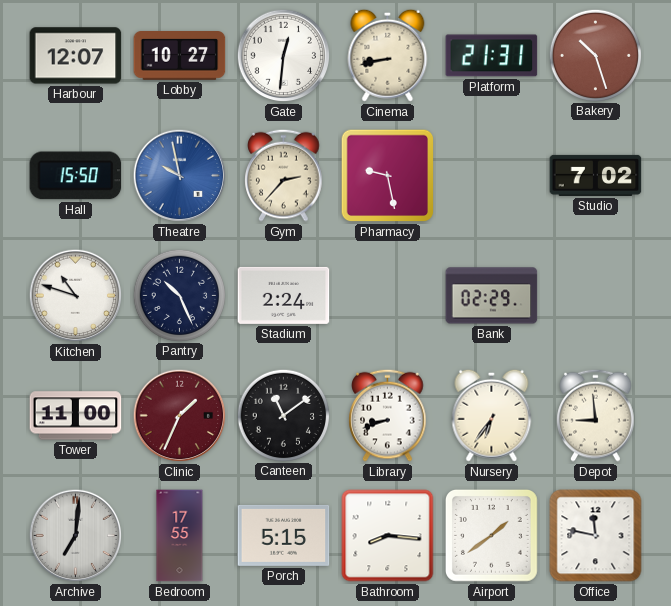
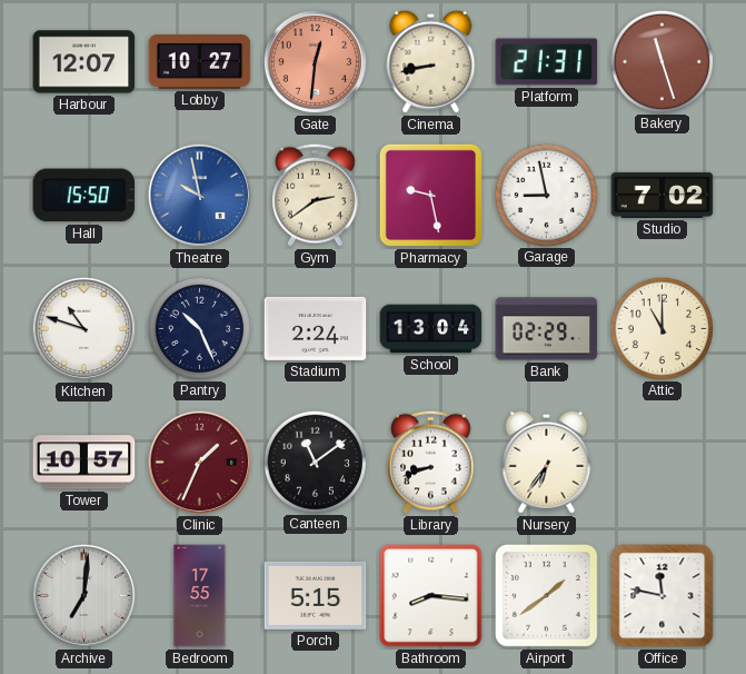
Gate dial: white -> salmon (316, 62)
Bakery: 10:27 -> 11:27 (662, 61)
Gym: 2:37 -> 2:39 (316, 195)
Garage: none -> 8:58 (546, 195)
School: none -> 13:04 (431, 329)
Attic: none -> 11:00 (662, 328)
Tower: 11:00 -> 10:57 (84, 463)
Depot: 8:59 -> none (596, 415)
